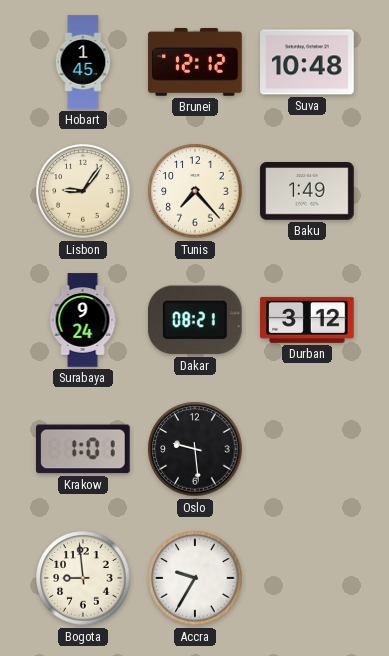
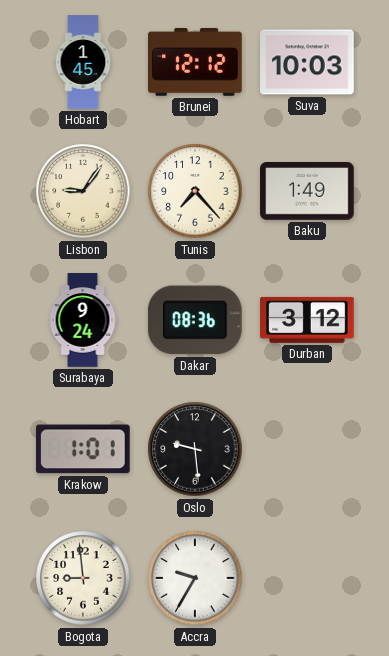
Suva: 10:48 -> 10:03 (307, 62)
Dakar: 08:21 -> 08:36 (195, 320)
